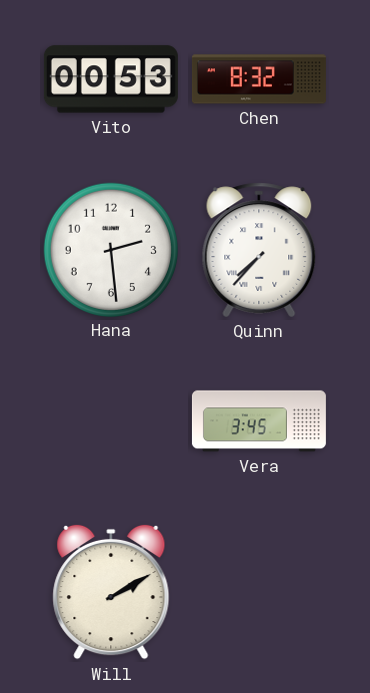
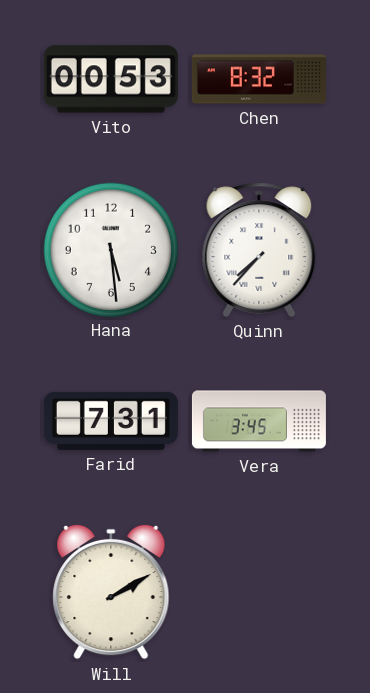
Hana: 2:29 -> 5:29 (110, 249)
Farid: none -> 7:31 (111, 421)
